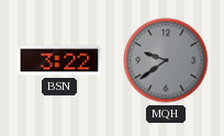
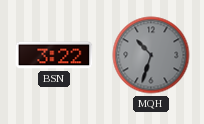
MQH: 9:39 -> 10:33 (151, 55)
